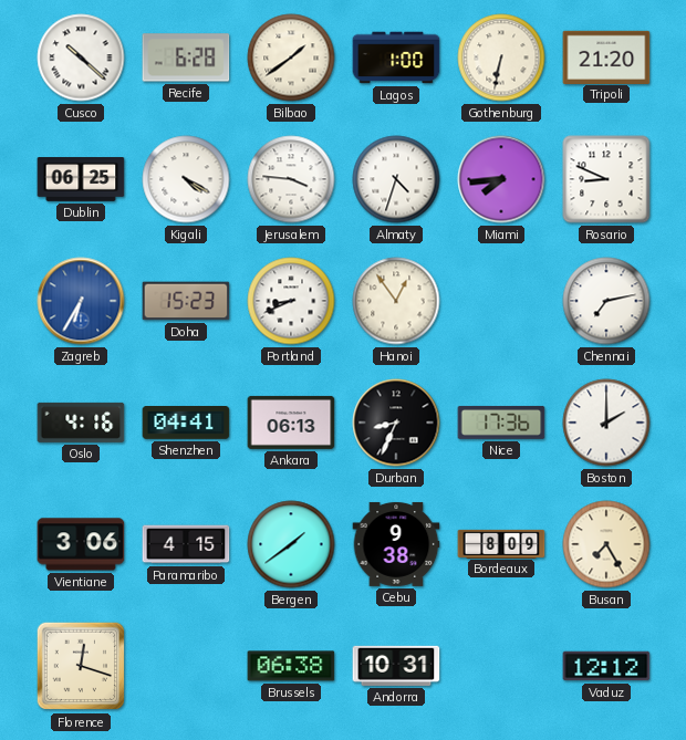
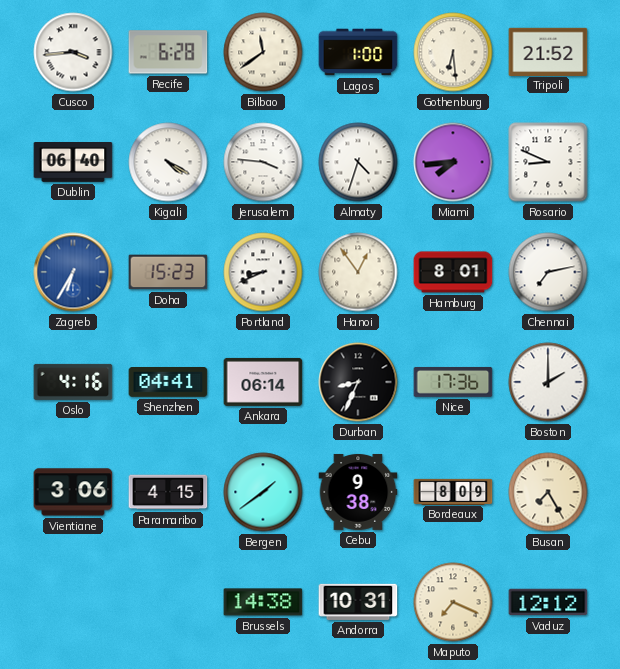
Cusco: 10:22 -> 3:44 (73, 52)
Bilbao: 1:39 -> 11:39 (263, 52)
Gothenburg: 6:32 -> 6:29 (453, 52)
Tripoli: 21:20 -> 21:52 (548, 51)
Dublin: 06:25 -> 06:40 (73, 163)
Hamburg: none -> 8:01 (453, 272)
Ankara: 06:13 -> 06:14 (263, 382)
Florence: 12:18 -> none (81, 666)
Brussels: 06:38 -> 14:38 (263, 602)
Maputo: none -> 7:19 (453, 602)
